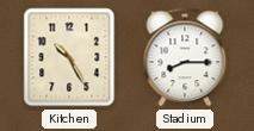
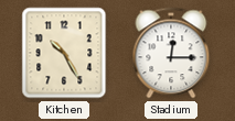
Stadium: 8:15 -> 12:15 (171, 53)
